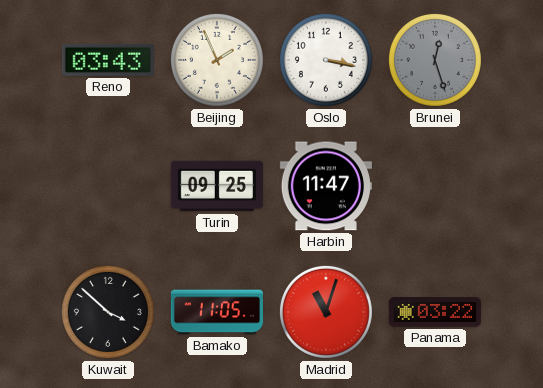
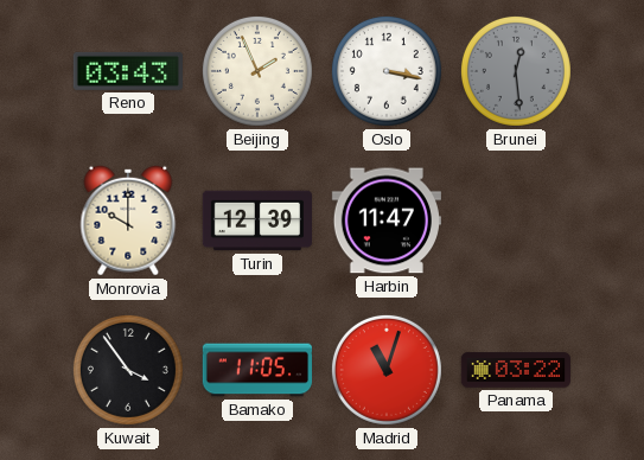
Brunei: 12:27 -> 12:29 (516, 71)
Monrovia: none -> 10:00 (128, 221)
Turin: 09:25 -> 12:39 (256, 221)
Kuwait: 3:52 -> 3:54 (128, 370)
